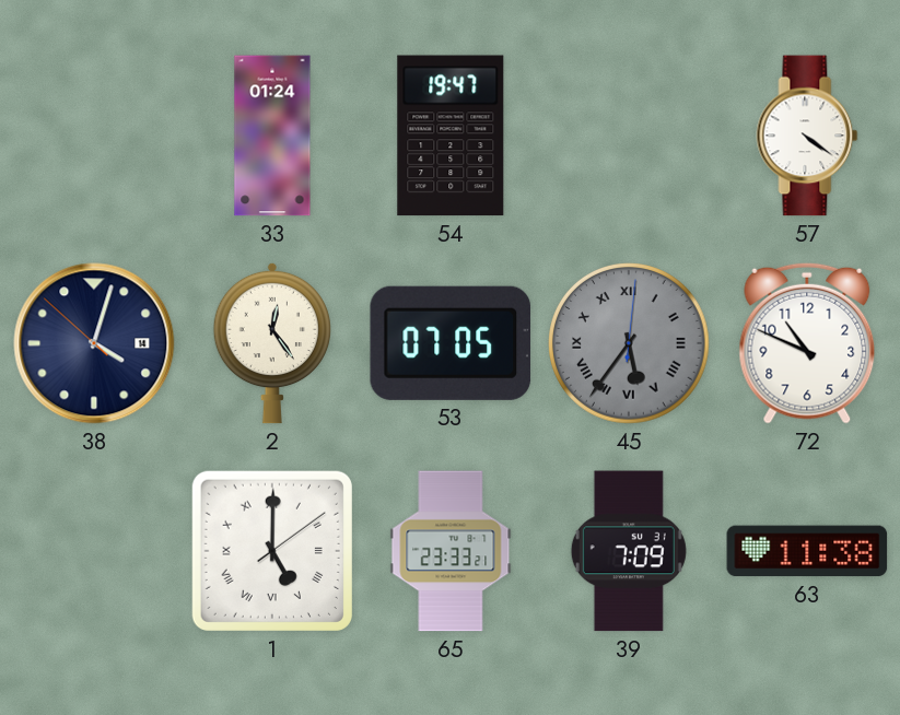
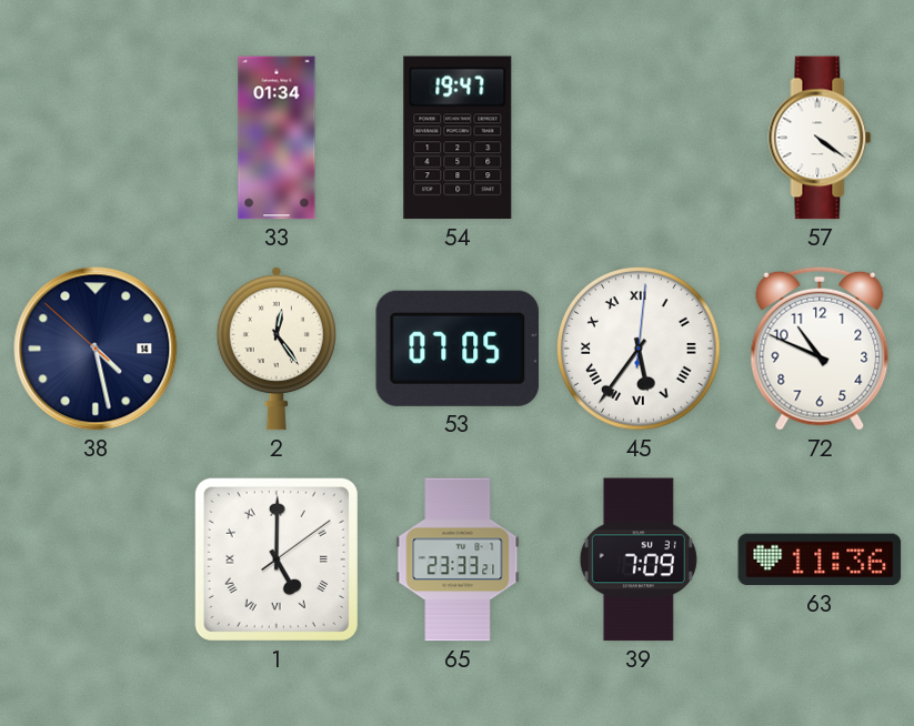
33: 01:24 -> 01:34 (277, 138)
38: 4:02 -> 4:27 (96, 349)
45 dial: grey -> white (640, 350)
63: 11:38 -> 11:36 (820, 559)
